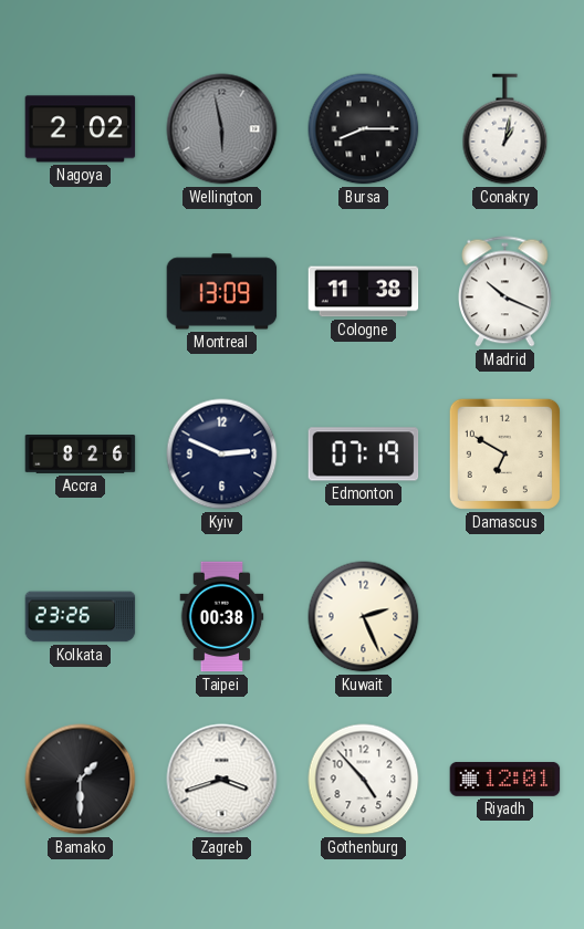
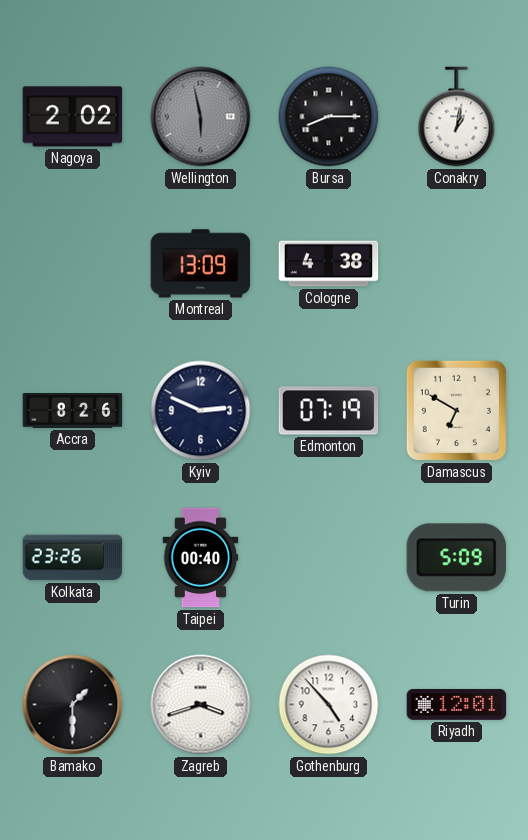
Cologne: 11:38 -> 4:38 (329, 264)
Madrid: 10:19 -> none (505, 292)
Taipei: 00:38 -> 00:40 (201, 558)
Kuwait: 2:26 -> none (364, 617)
Turin: none -> 5:09 (456, 558)
